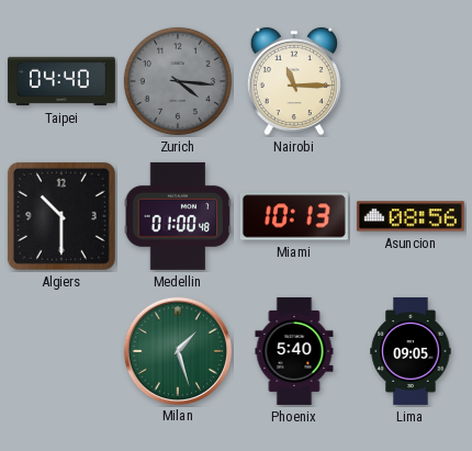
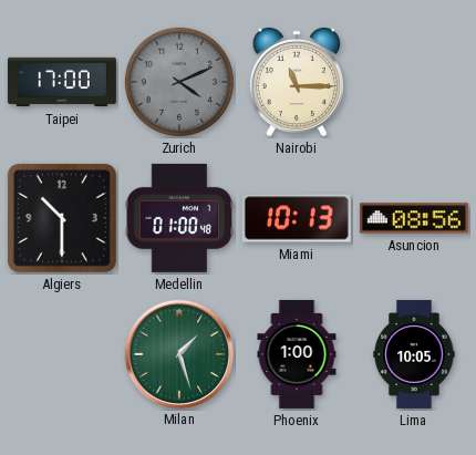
Taipei: 04:40 -> 17:00 (62, 82)
Zurich: 4:16 -> 4:11 (179, 82)
Phoenix: 5:40 -> 1:00 (297, 354)
Lima: 09:05 -> 10:05 (414, 354)
